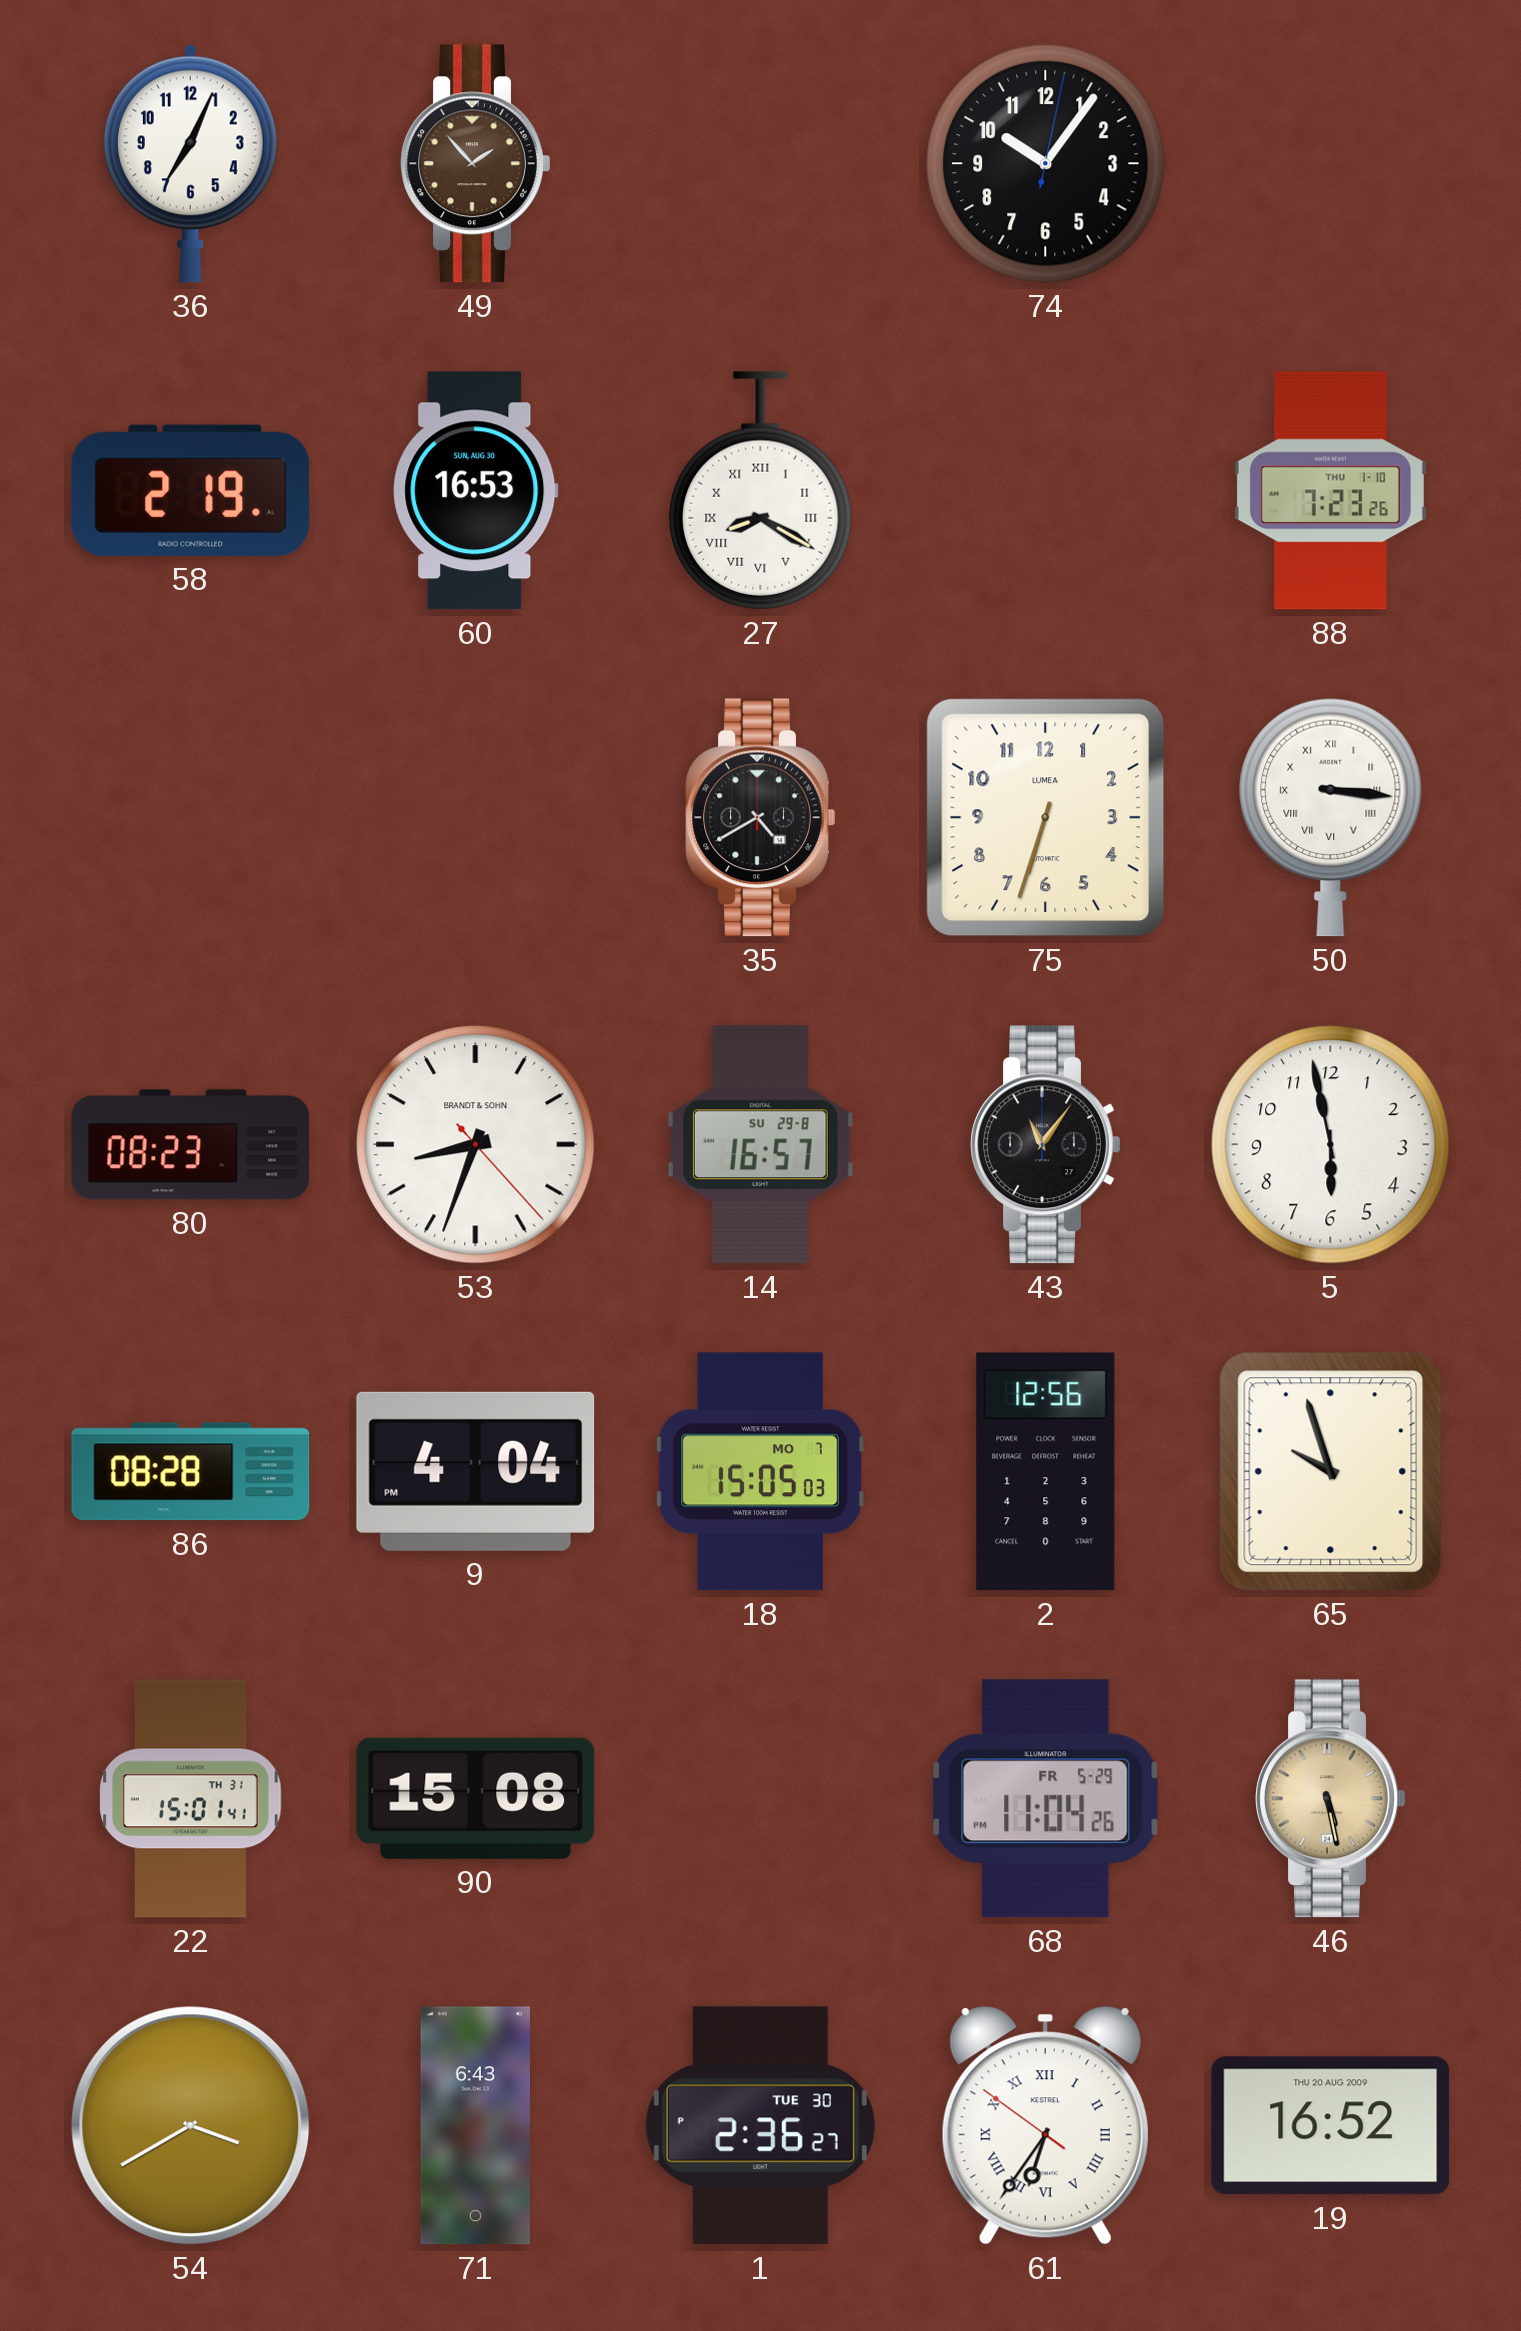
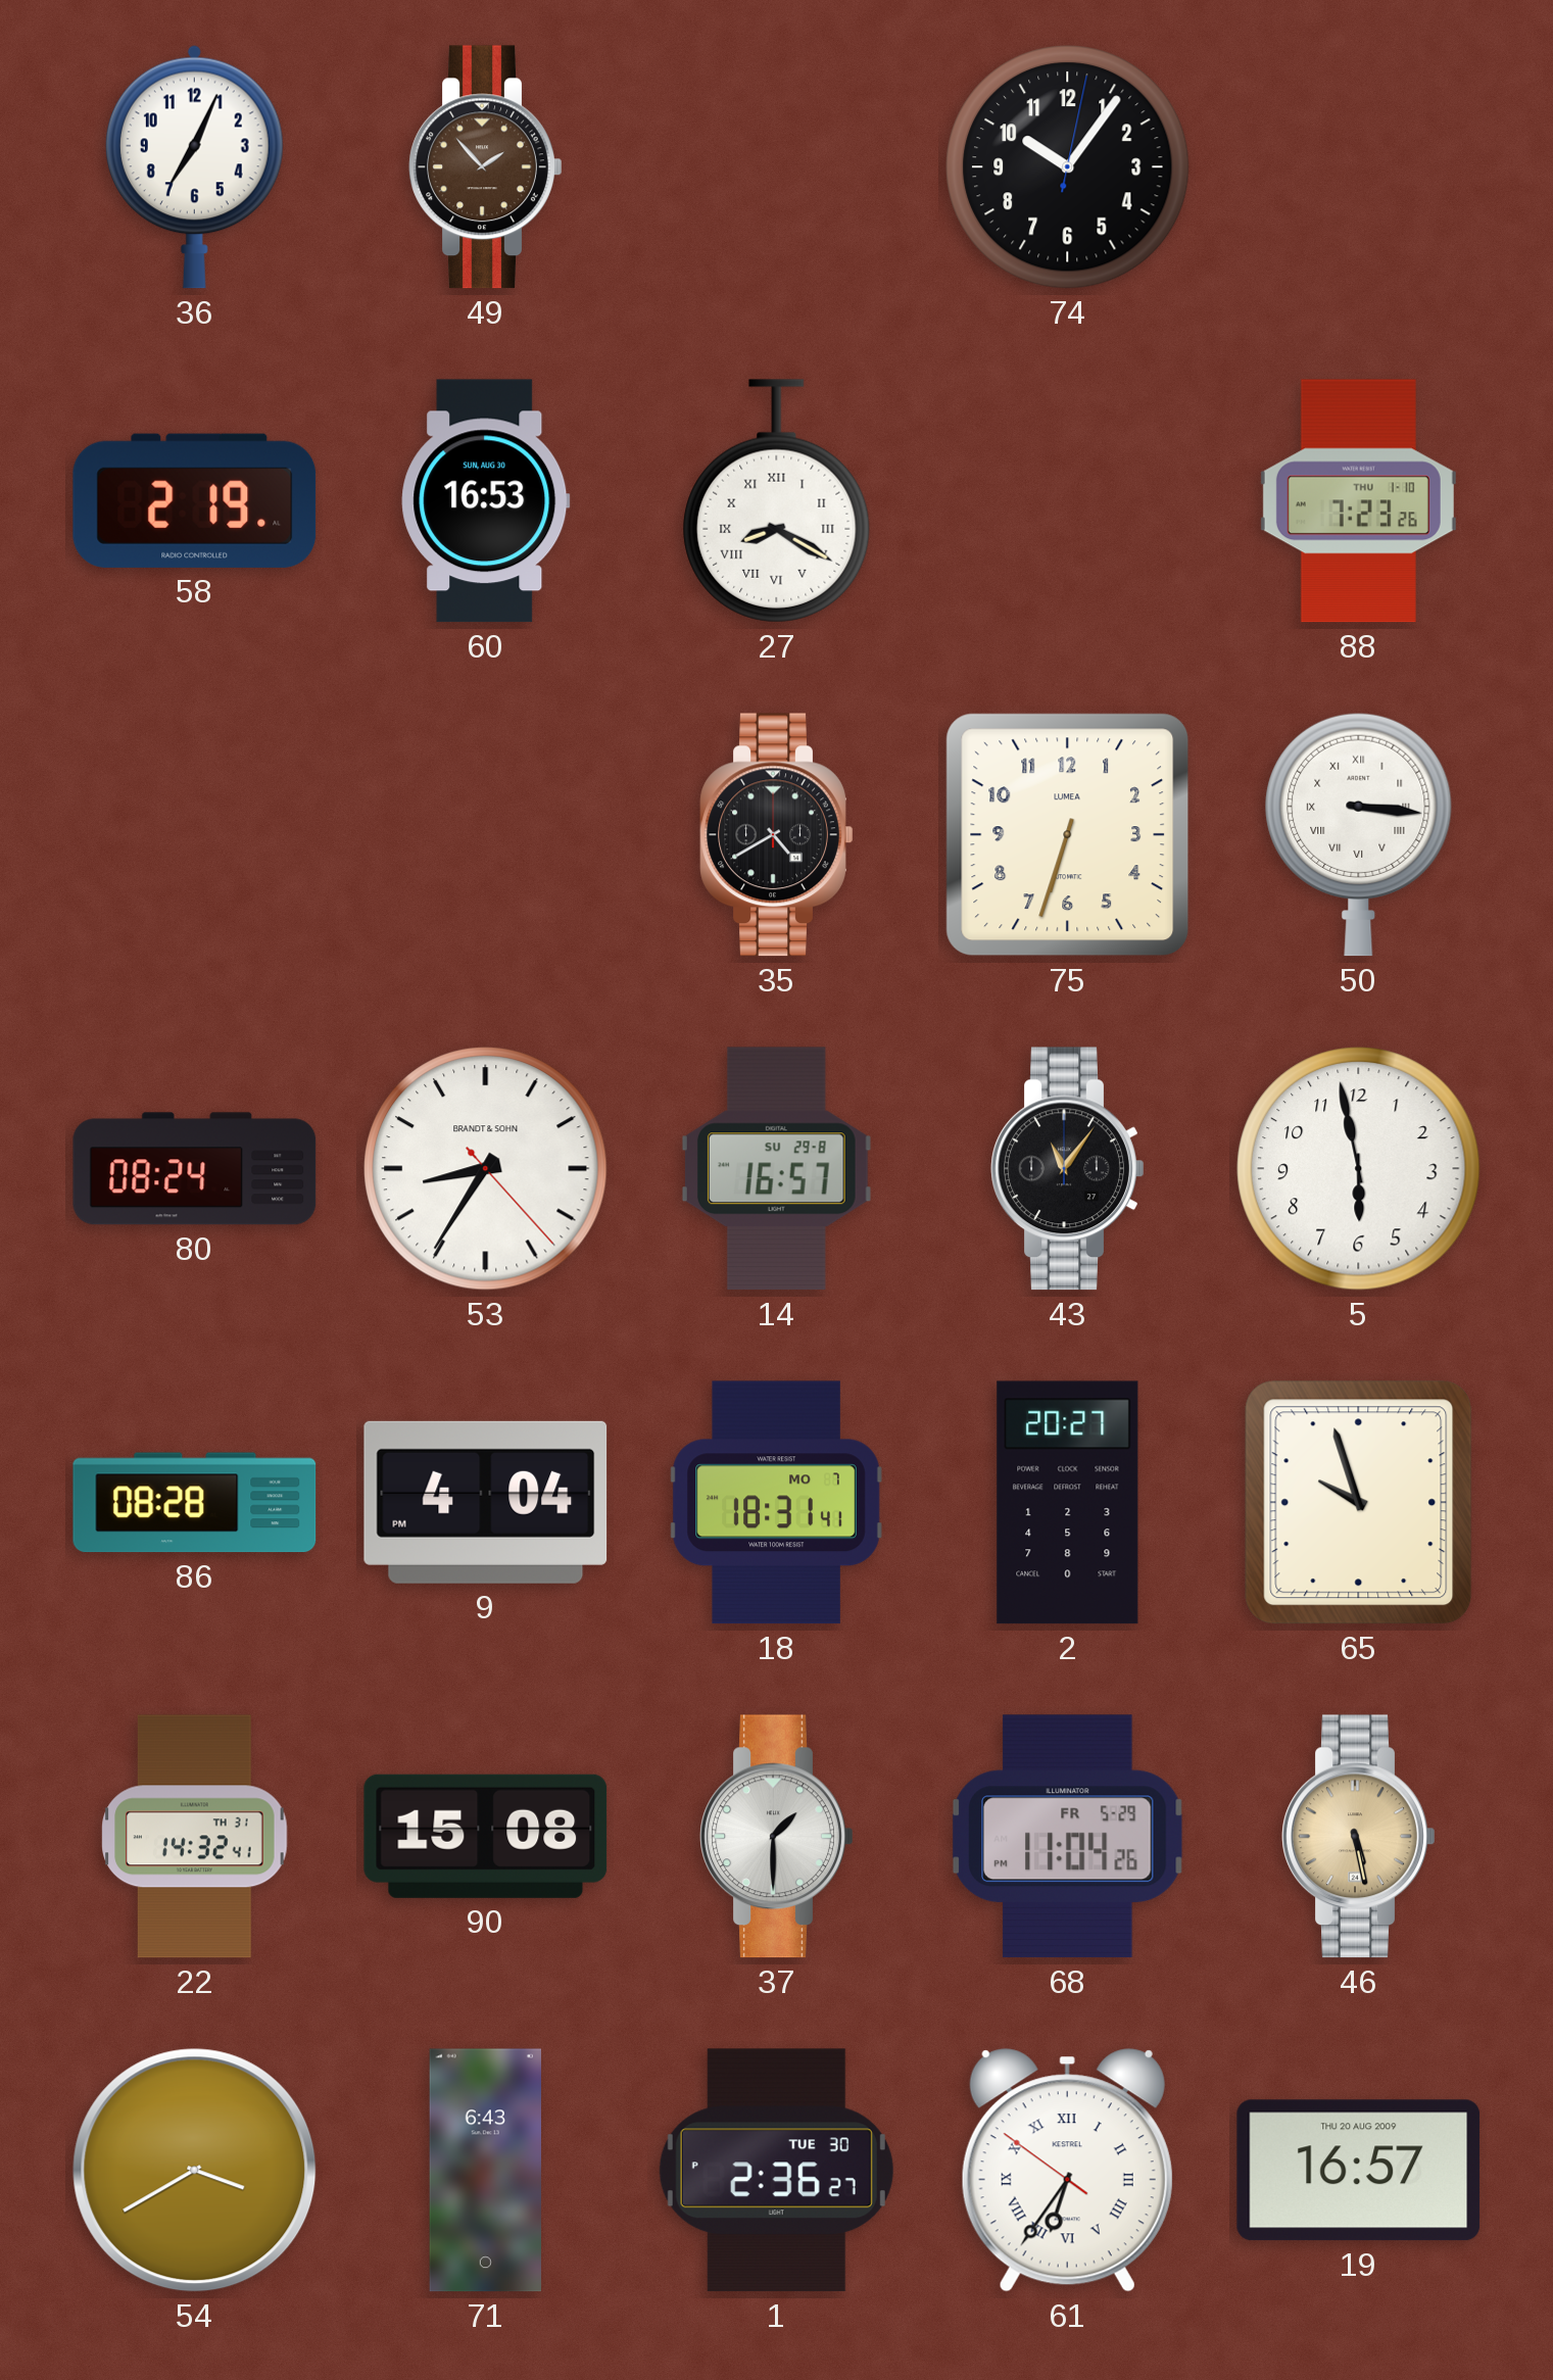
80: 08:23 -> 08:24 (195, 1169)
53: 8:33 -> 8:35 (486, 1169)
18: 15:05 -> 18:31 (776, 1503)
2: 12:56 -> 20:27 (1068, 1503)
22: 15:01 -> 14:32 (195, 1837)
37: none -> 1:30 (777, 1837)
19: 16:52 -> 16:57 (1359, 2171)
